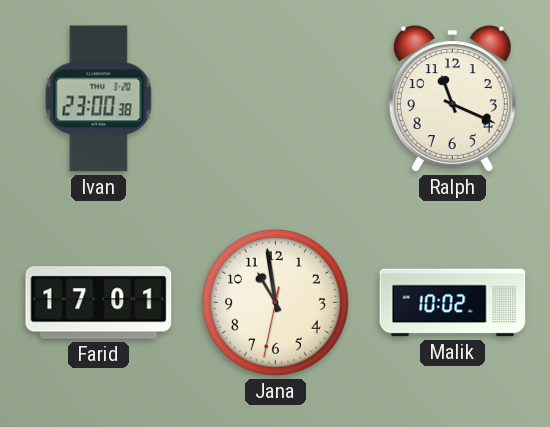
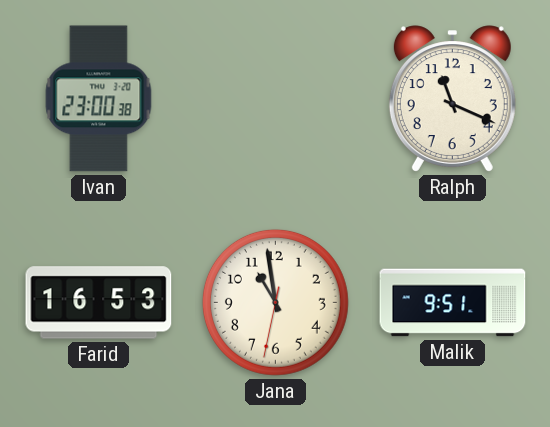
Farid: 17:01 -> 16:53 (99, 303)
Malik: 10:02 -> 9:51 (453, 303)
